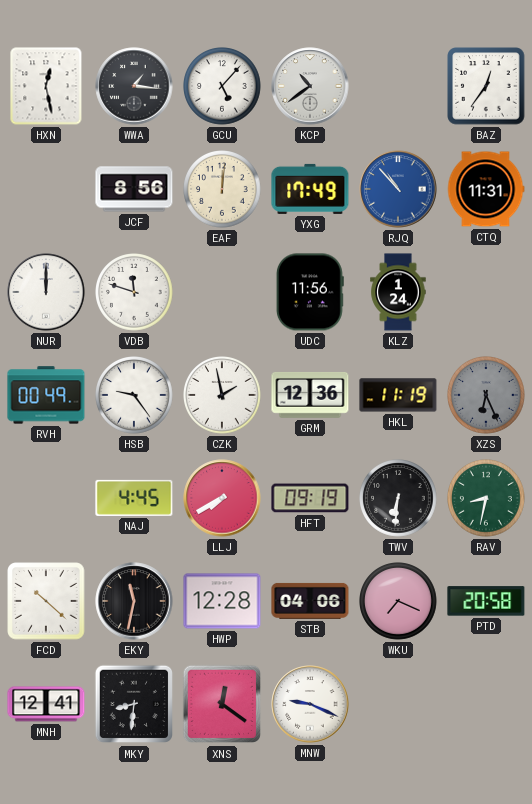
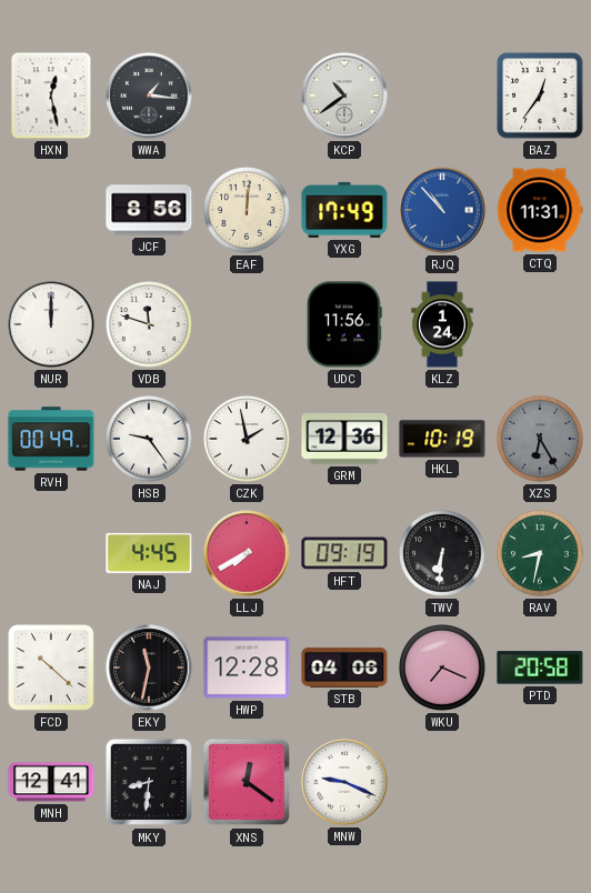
GCU: 5:07 -> none (223, 87)
HKL: 11:19 -> 10:19 (442, 439)
XZS: 6:26 -> 6:25 (541, 440)
